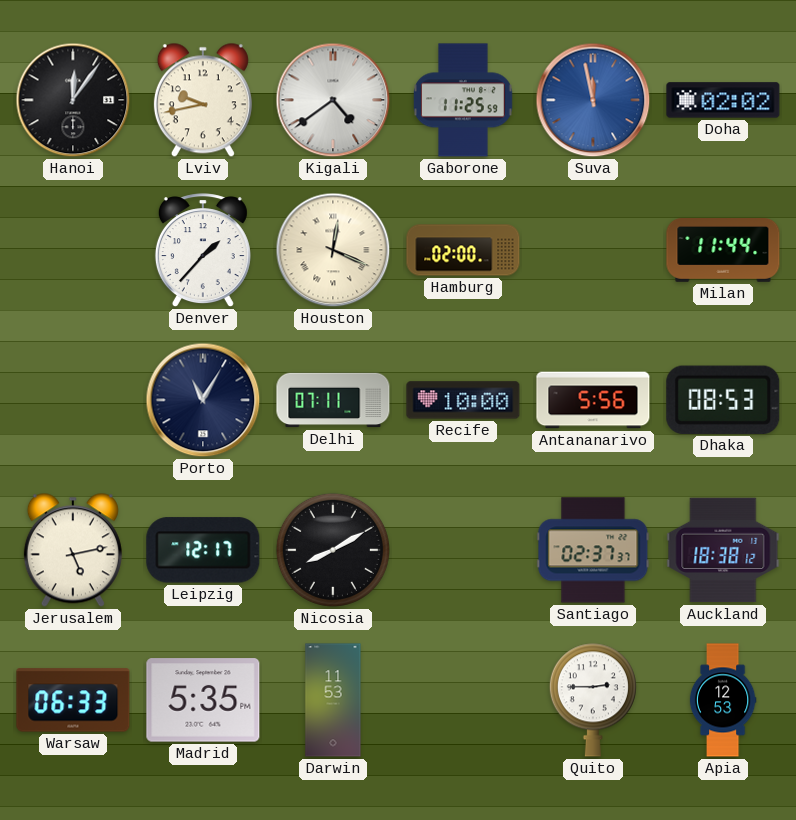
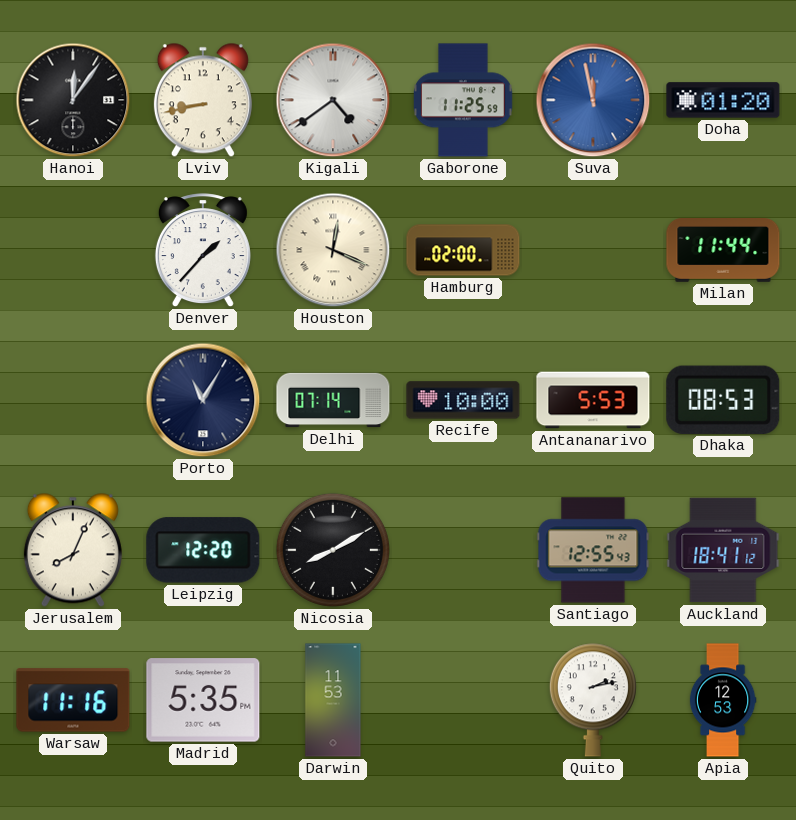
Lviv: 9:43 -> 8:43 (203, 100)
Doha: 02:02 -> 01:20 (723, 100)
Delhi: 07:11 -> 07:14 (333, 400)
Antananarivo: 5:56 -> 5:53 (593, 400)
Jerusalem: 5:13 -> 8:04 (73, 550)
Leipzig: 12:17 -> 12:20 (203, 550)
Santiago: 02:37 -> 12:55 (593, 550)
Auckland: 18:38 -> 18:41 (723, 550)
Warsaw: 06:33 -> 11:16 (73, 700)
Quito: 2:45 -> 2:13 (593, 700)
